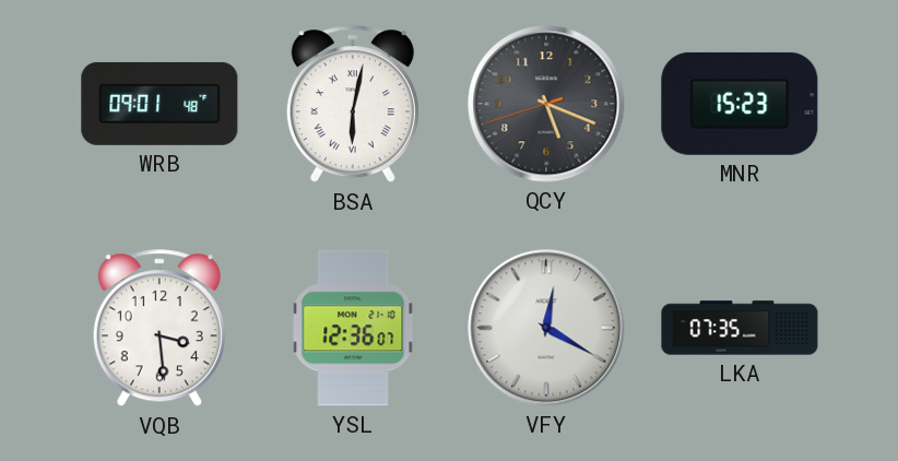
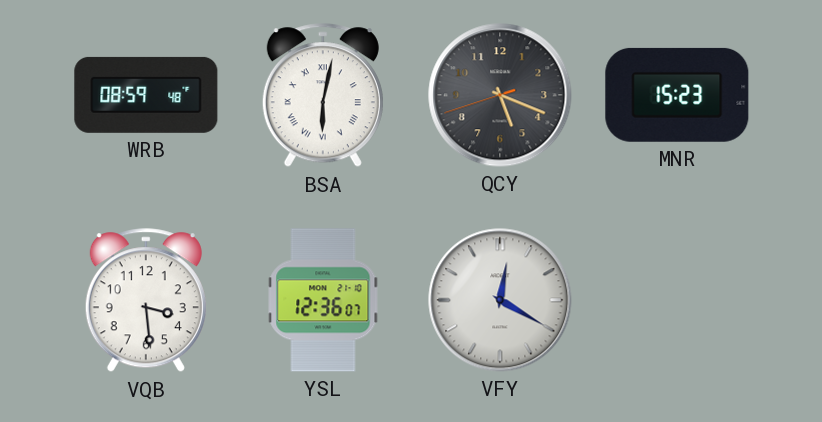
WRB: 09:01 -> 08:59 (146, 95)
LKA: 07:35 -> none (740, 328)
